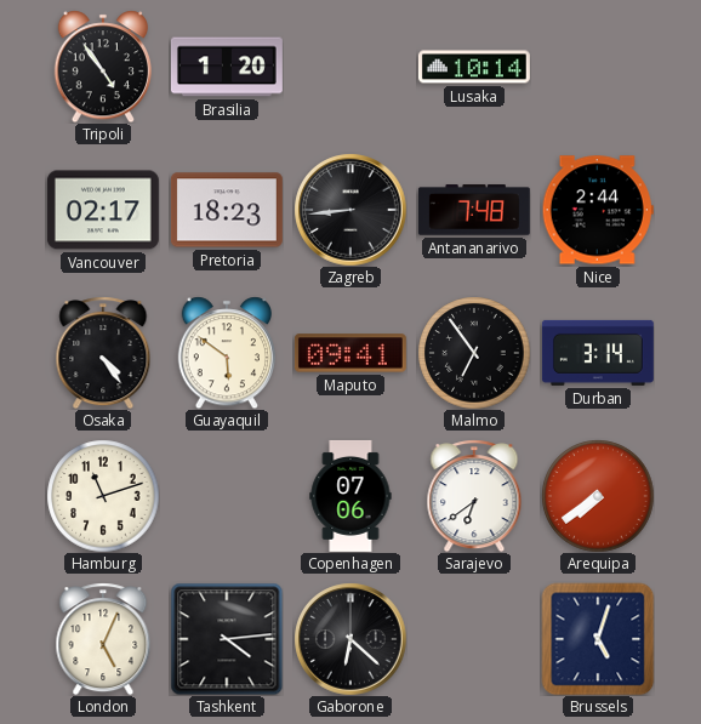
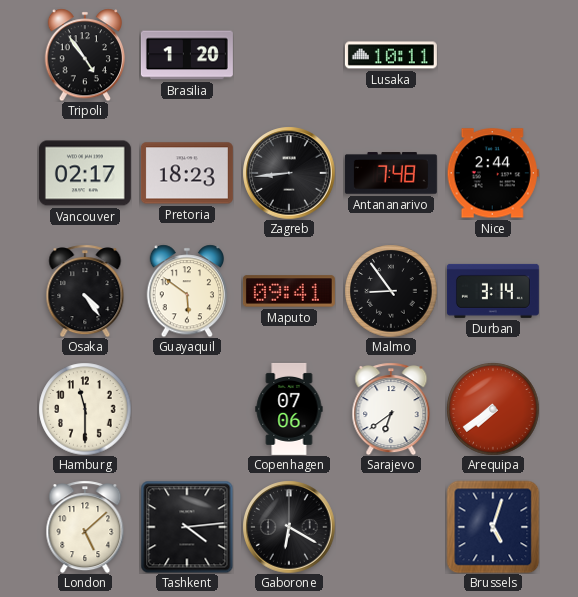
Lusaka: 10:14 -> 10:11 (391, 55)
Malmo: 6:54 -> 8:54 (391, 291)
Hamburg: 11:12 -> 11:30 (85, 409)
London: 5:04 -> 5:08 (85, 527)
Gaborone: 6:22 -> 6:20 (289, 527)
